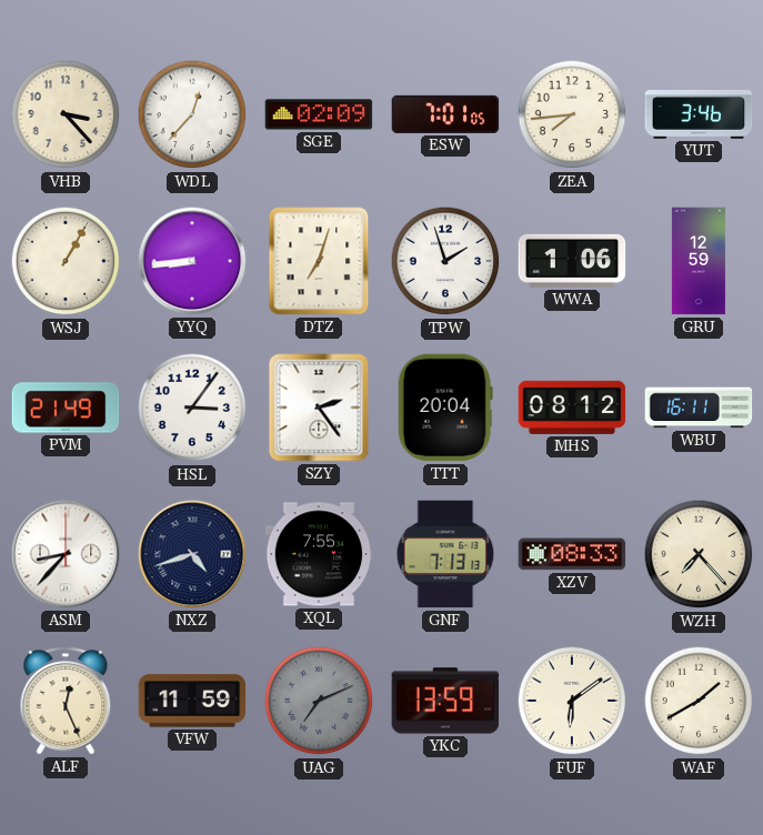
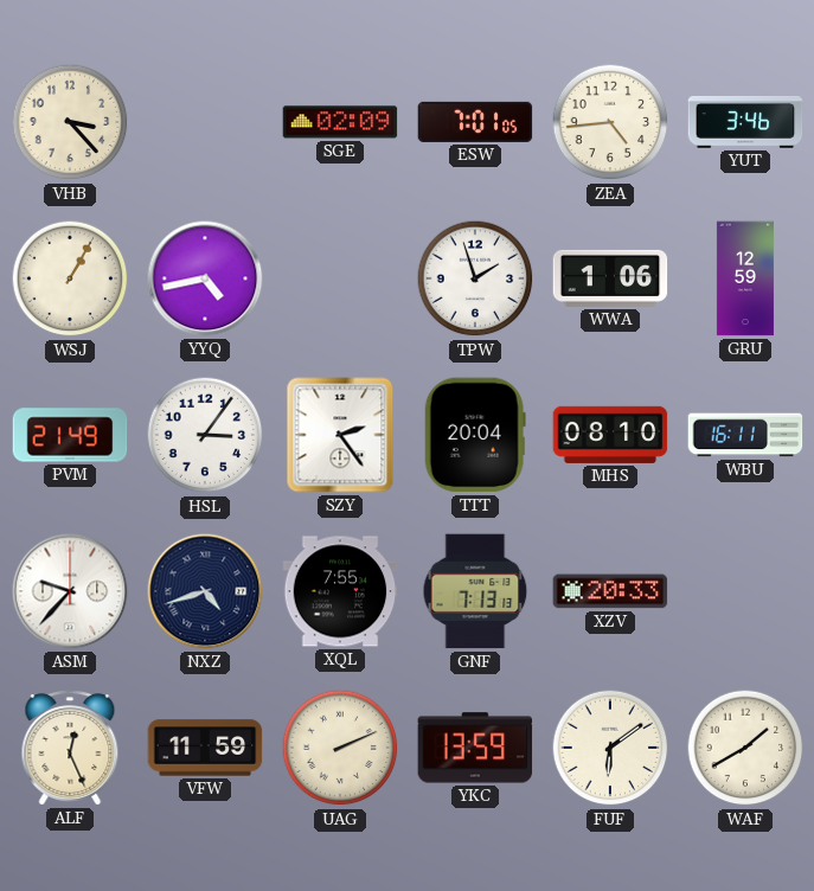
WDL: 12:37 -> none (192, 114)
ZEA: 7:44 -> 4:44 (610, 122)
YYQ: 8:44 -> 4:43 (205, 278)
DTZ: 7:03 -> none (319, 261)
MHS: 08:12 -> 08:10 (610, 435)
ASM: 8:37 -> 9:37 (70, 591)
XZV: 08:33 -> 20:33 (610, 591)
WZH: 7:23 -> none (699, 554)
UAG: 7:11 -> 2:11 (340, 748)
UAG dial: grey -> cream (340, 748)
